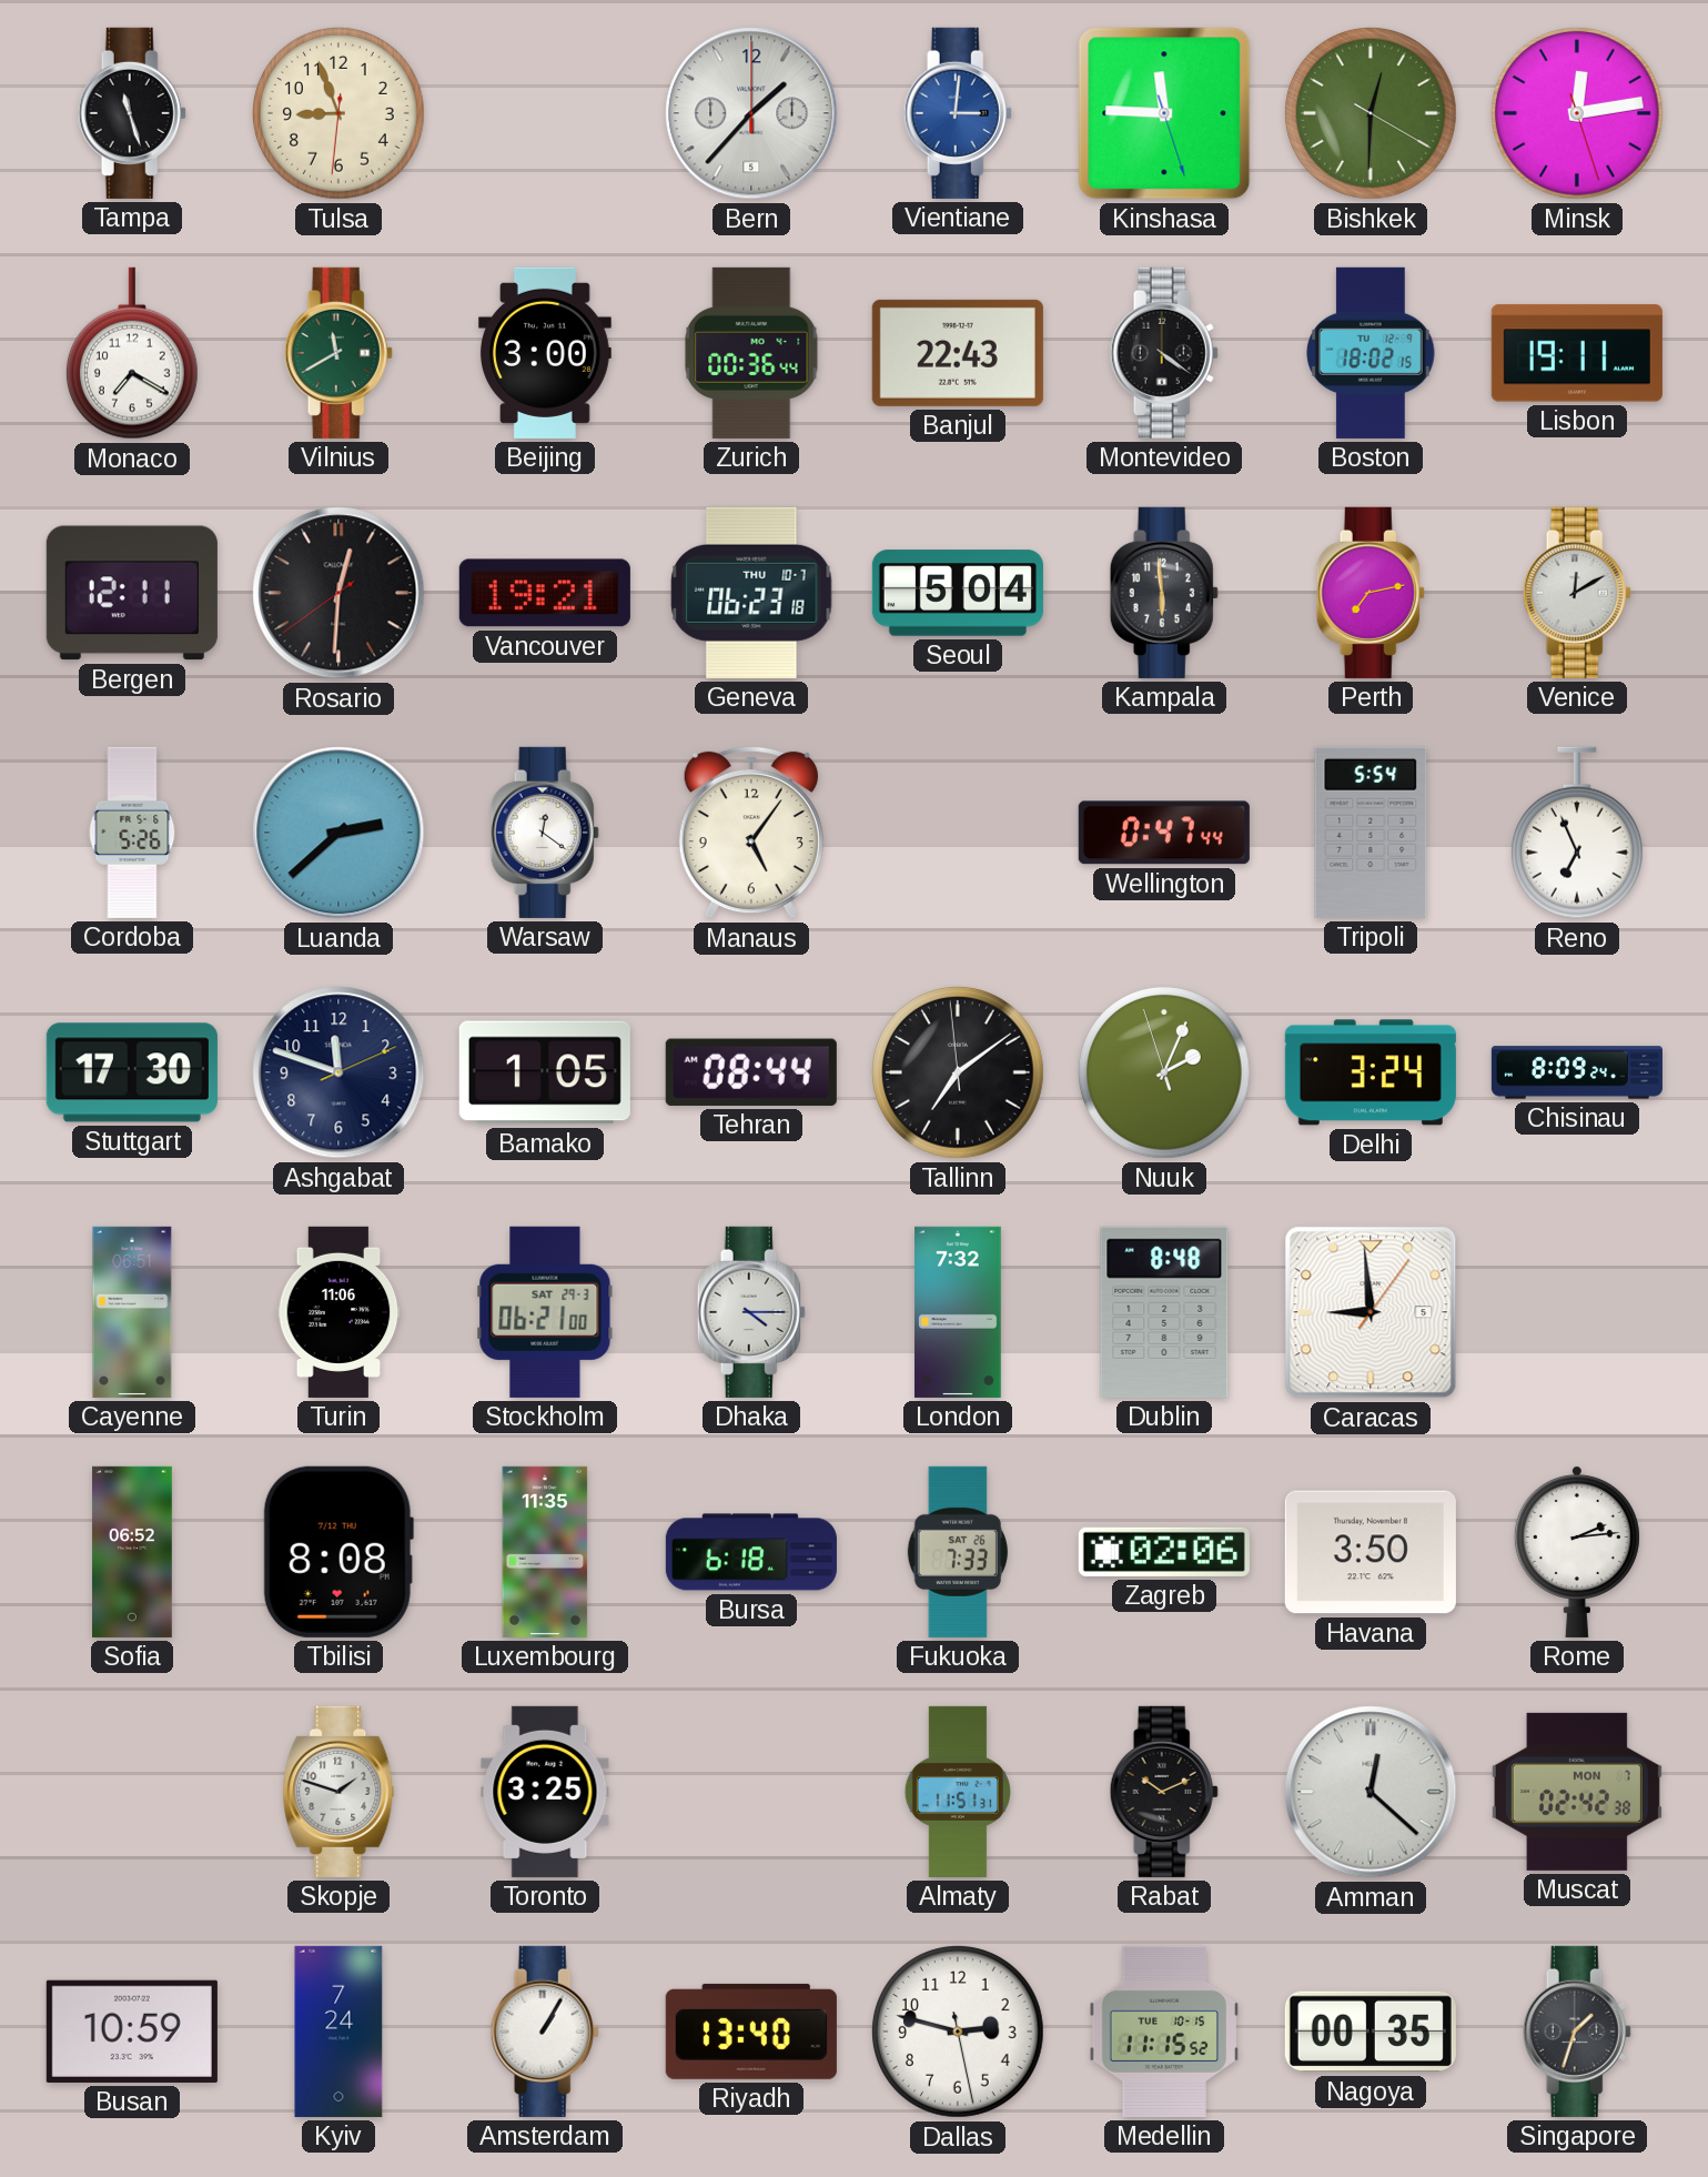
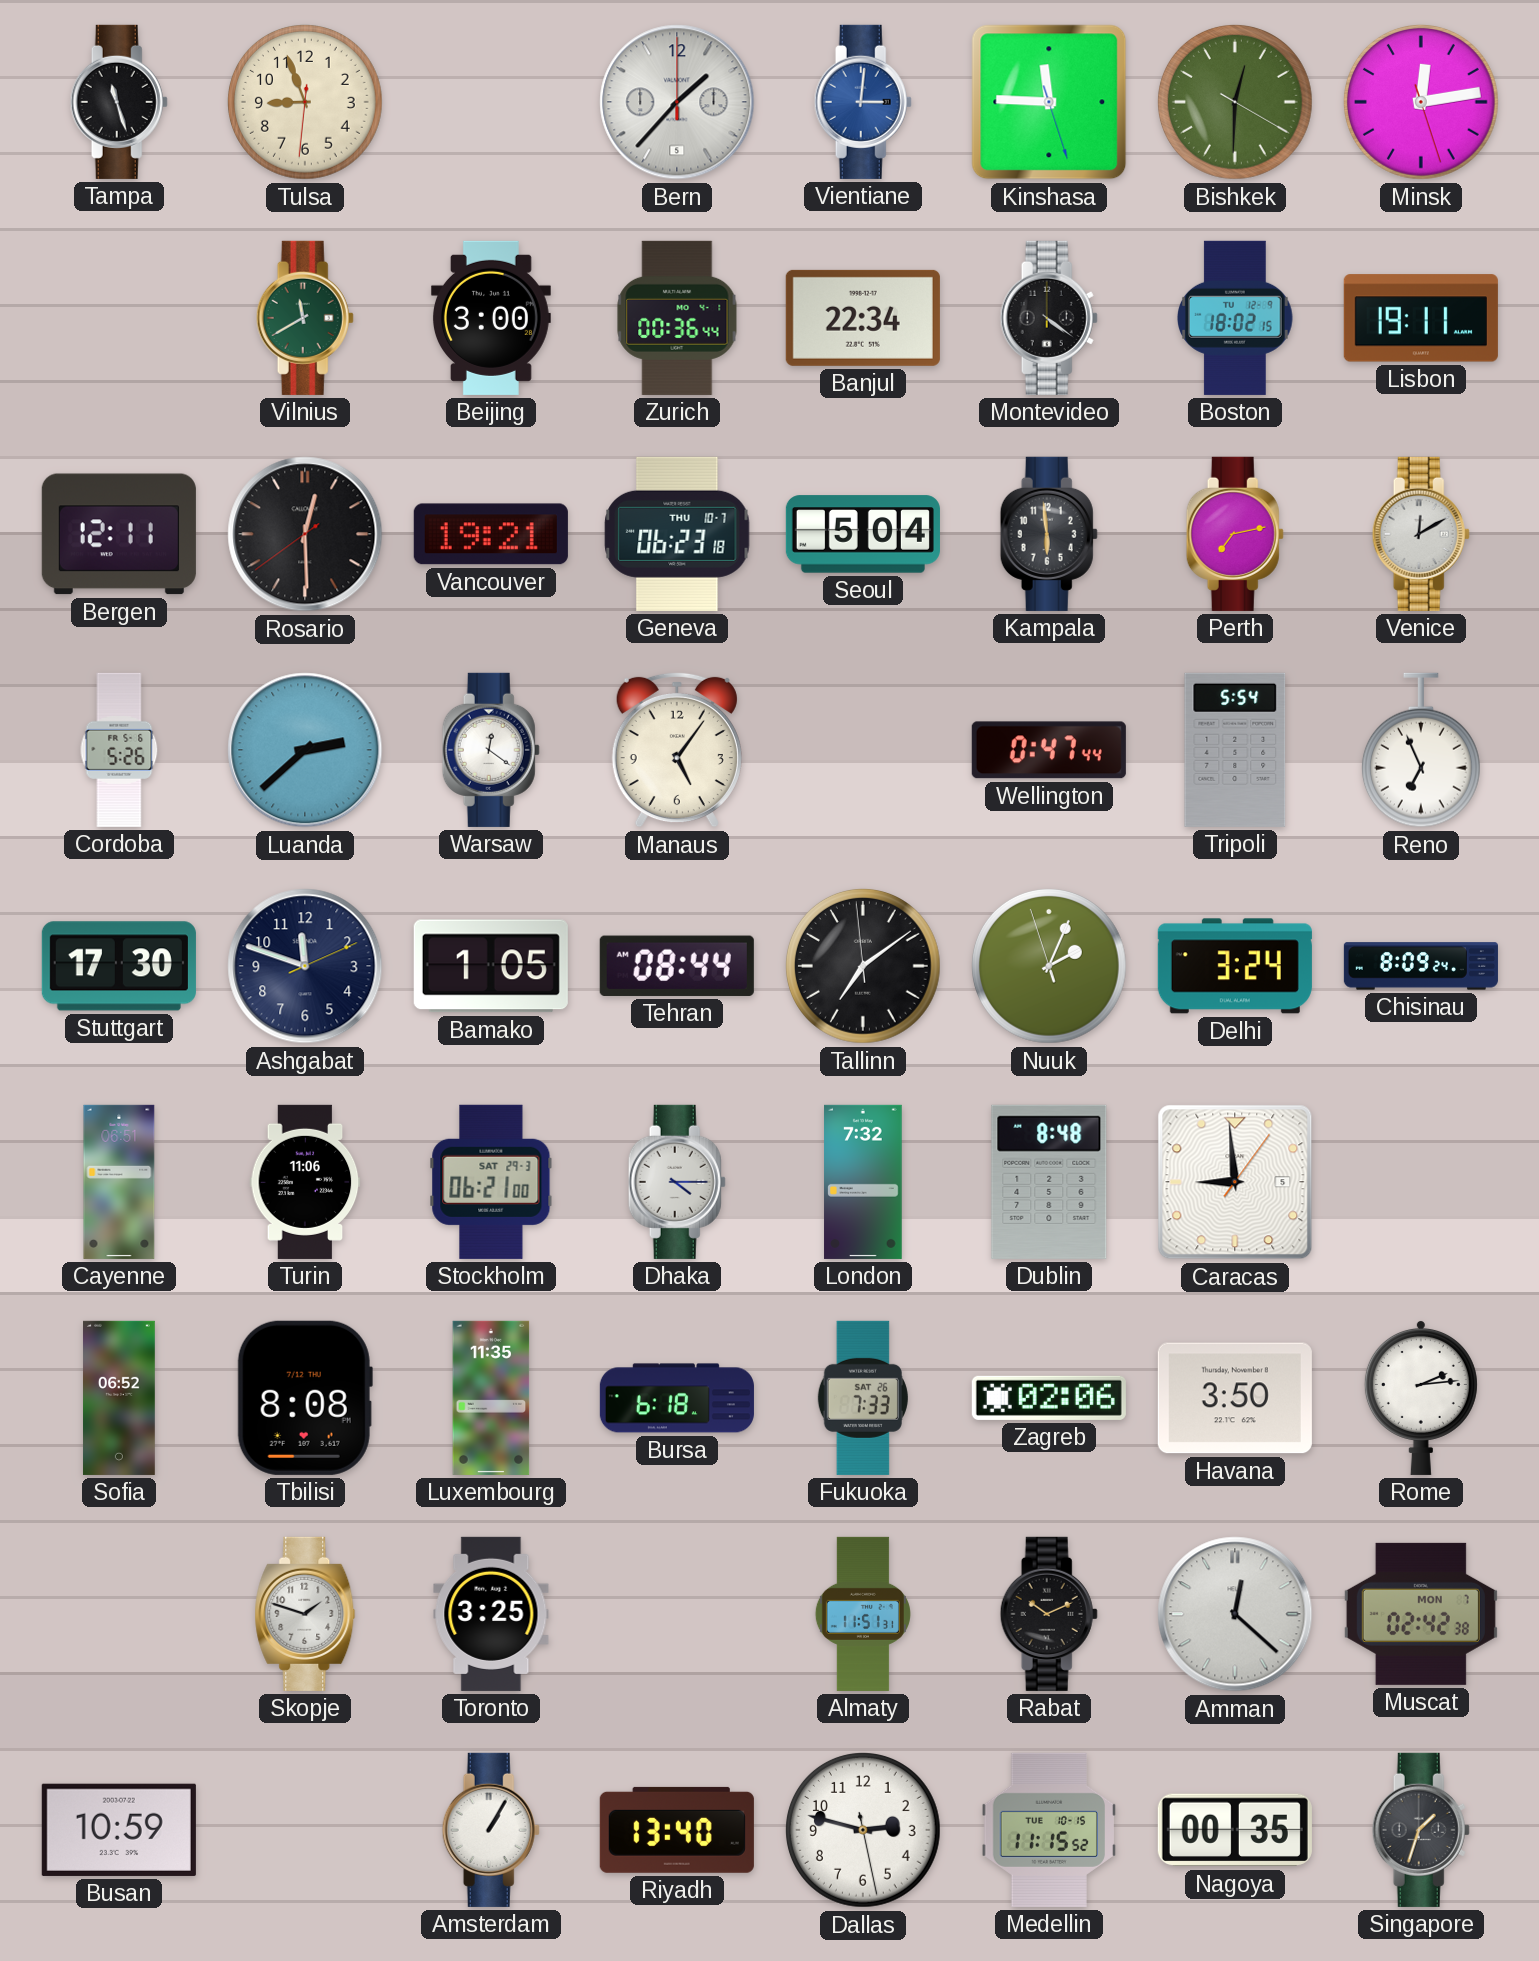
Monaco: 7:20 -> none (132, 353)
Banjul: 22:43 -> 22:34 (863, 318)
Rosario: 12:30 -> 12:29 (305, 534)
Kyiv: 7:24 -> none (338, 2032)
